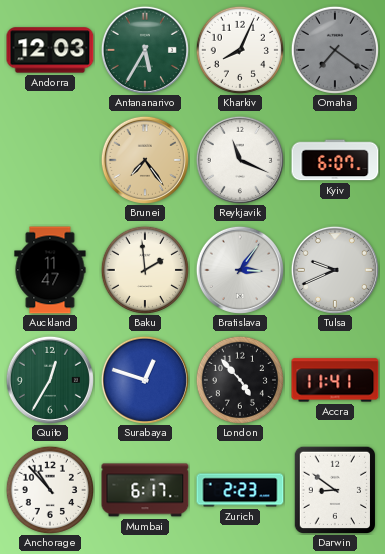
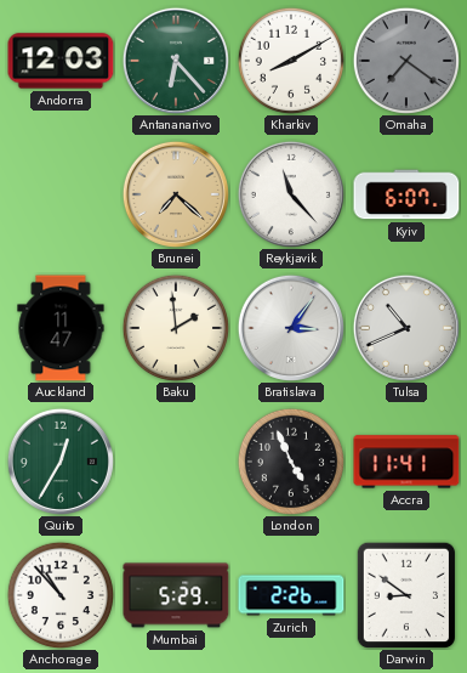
Antananarivo: 5:35 -> 6:23 (176, 61)
Kharkiv: 8:04 -> 8:10 (291, 61)
Brunei: 7:24 -> 7:22 (176, 194)
Reykjavik: 11:19 -> 11:23 (291, 194)
Tulsa: 9:41 -> 10:41 (406, 328)
Surabaya: 12:48 -> none (145, 380)
London: 4:53 -> 4:56 (291, 462)
Mumbai: 6:17 -> 5:29 (176, 595)
Zurich: 2:23 -> 2:26 (291, 595)
